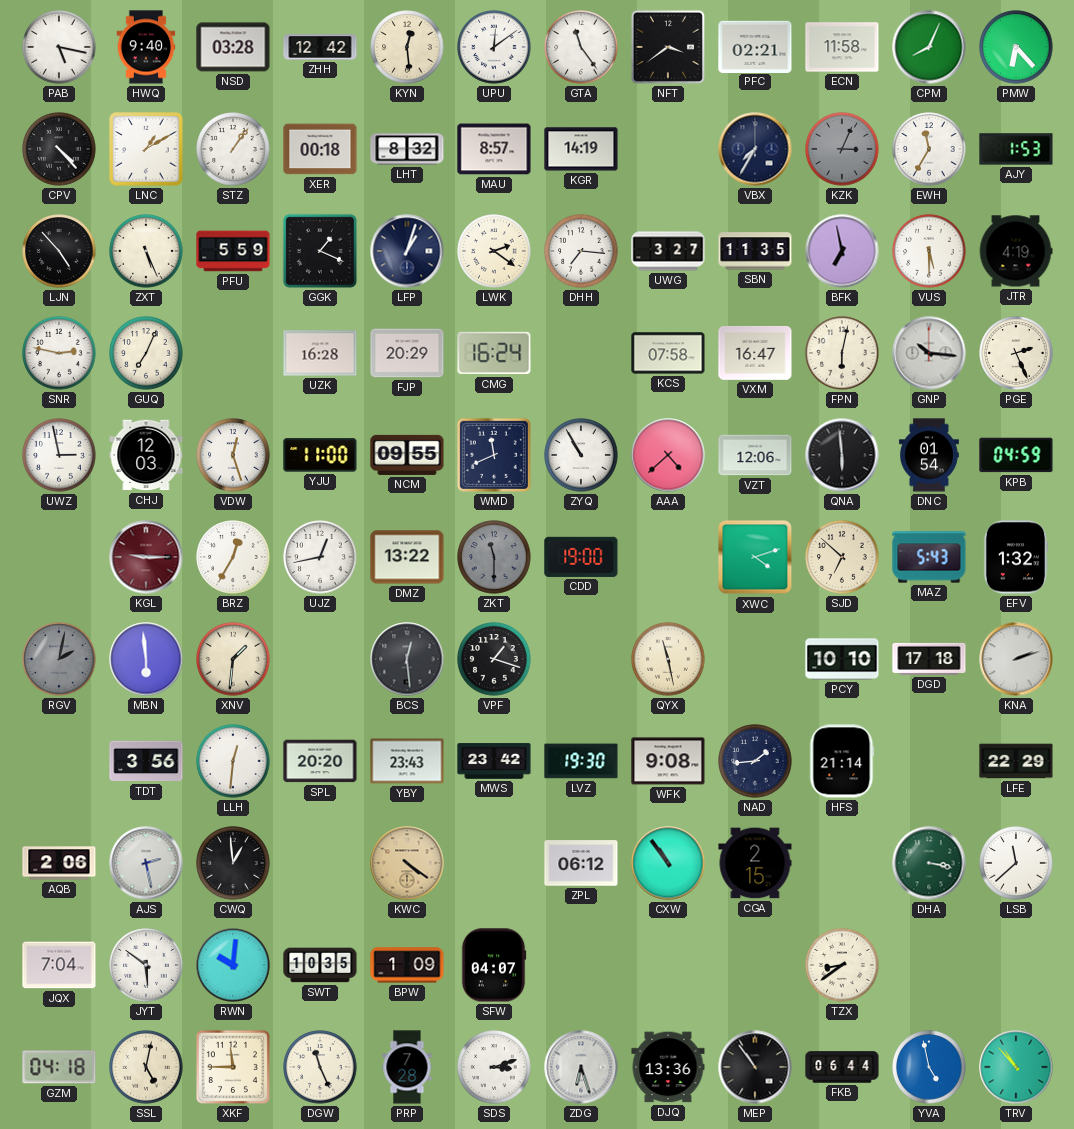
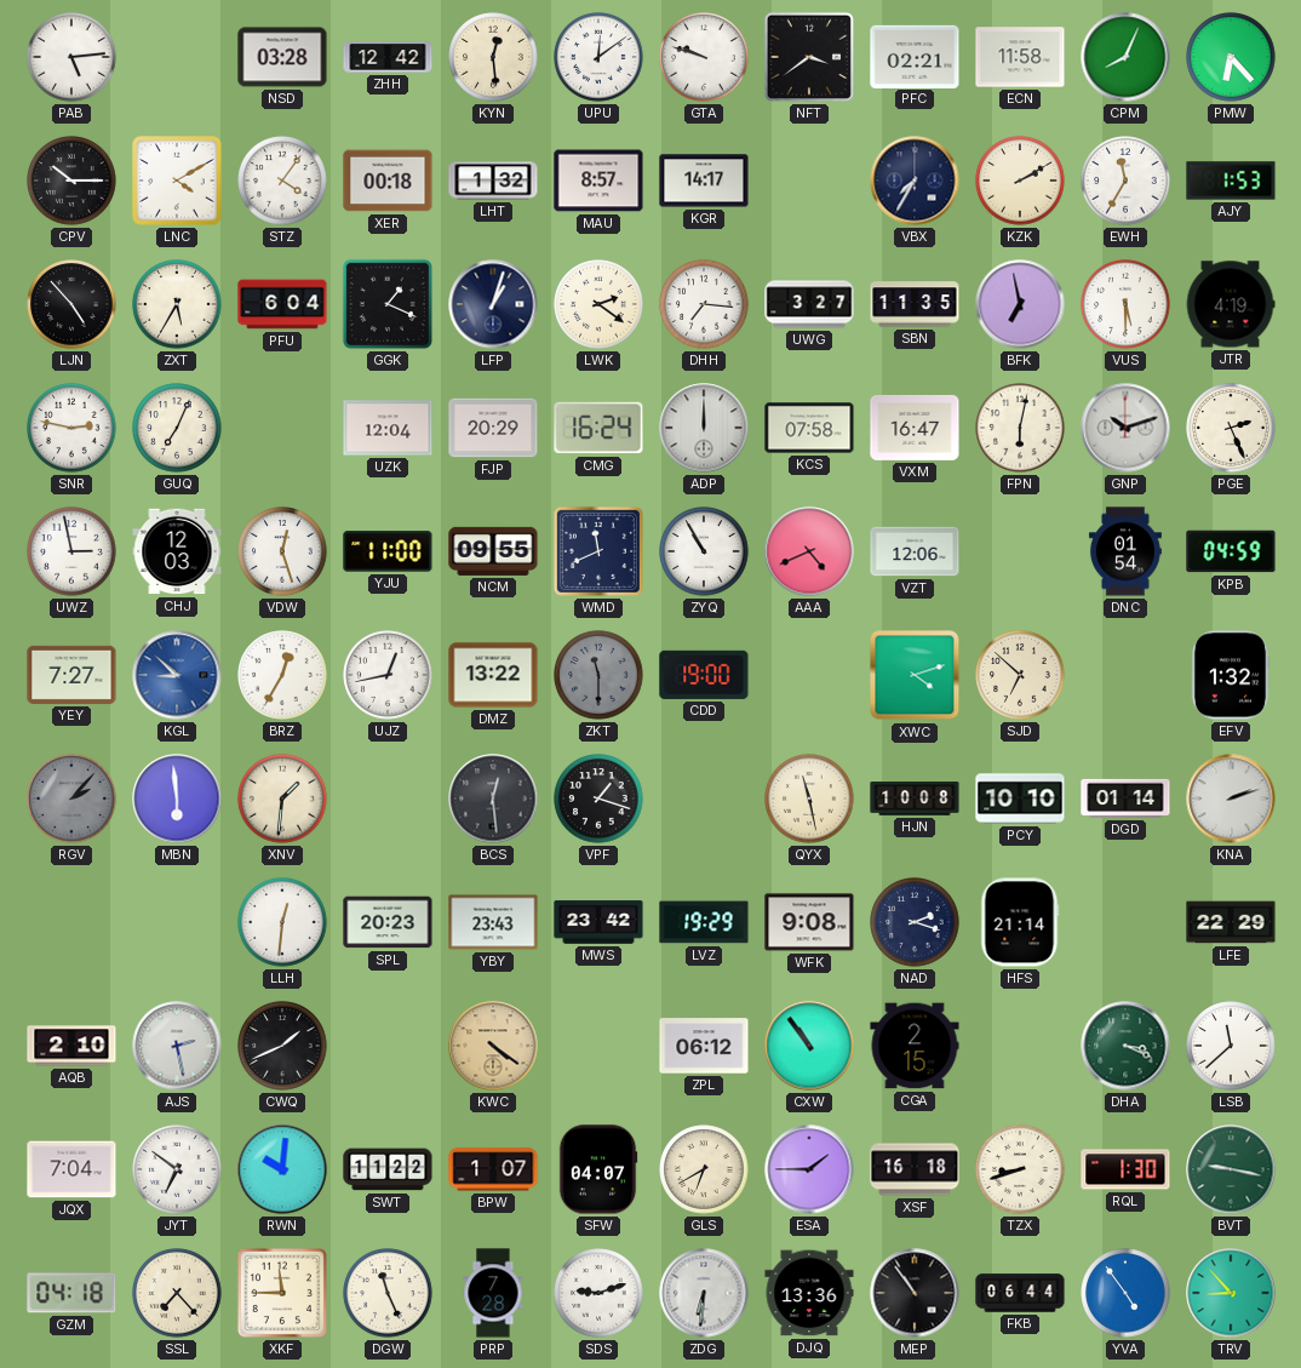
PAB: 5:17 -> 5:14 (71, 57)
HWQ: 9:40 -> none (146, 47)
GTA: 11:24 -> 9:48 (704, 57)
CPV: 4:23 -> 10:15 (71, 181)
LNC: 1:10 -> 4:10 (177, 181)
STZ: 1:06 -> 4:06 (282, 181)
LHT: 8:32 -> 1:32 (493, 181)
KGR: 14:19 -> 14:17 (704, 181)
KZK: 3:04 -> 2:10 (1020, 181)
KZK dial: grey -> cream (1020, 181)
ZXT: 5:26 -> 5:35 (177, 304)
PFU: 5:59 -> 6:04 (282, 304)
UZK: 16:28 -> 12:04 (388, 428)
ADP: none -> 12:00 (704, 428)
GNP: 10:16 -> 10:12 (1125, 428)
AAA: 4:38 -> 4:41 (809, 551)
QNA: 5:59 -> none (842, 455)
YEY: none -> 7:27 (71, 675)
KGL: 9:15 -> 8:52 (177, 675)
KGL dial: burgundy -> blue (177, 675)
MAZ: 5:43 -> none (929, 557)
RGV: 2:02 -> 2:07 (71, 799)
HJN: none -> 10:08 (915, 799)
DGD: 17:18 -> 01:14 (1125, 799)
TDT: 3:56 -> none (146, 761)
SPL: 20:20 -> 20:23 (388, 922)
LVZ: 19:30 -> 19:29 (704, 922)
NAD: 1:44 -> 2:18 (915, 922)
AQB: 2:06 -> 2:10 (71, 1046)
CWQ: 12:59 -> 1:41 (282, 1046)
DHA: 3:17 -> 3:19 (1125, 1046)
JYT: 5:51 -> 6:51 (177, 1169)
SWT: 10:35 -> 11:22 (388, 1169)
BPW: 1:09 -> 1:07 (493, 1169)
GLS: none -> 6:40 (704, 1169)
ESA: none -> 1:45 (809, 1169)
XSF: none -> 16:18 (915, 1169)
TZX: 8:39 -> 8:42 (1020, 1169)
RQL: none -> 1:30 (1125, 1169)
BVT: none -> 9:17 (1231, 1169)
SSL: 5:02 -> 7:23 (177, 1293)
SDS: 3:12 -> 9:12 (598, 1293)
ZDG: 6:27 -> 6:31 (704, 1293)
YVA: 4:58 -> 4:54 (1125, 1293)
TRV: 10:53 -> 8:53 (1231, 1293)
